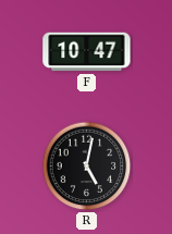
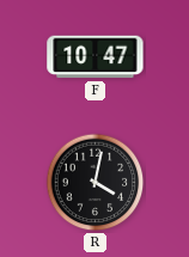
R: 5:02 -> 4:02 (96, 183)
